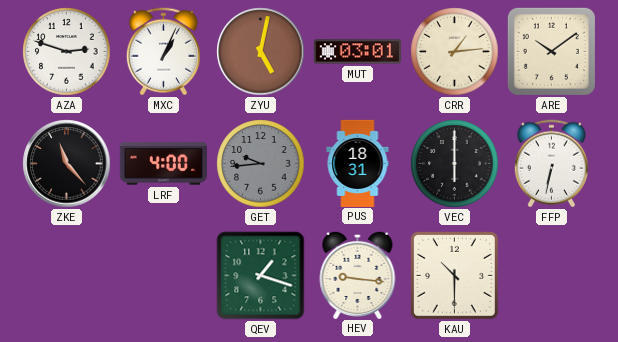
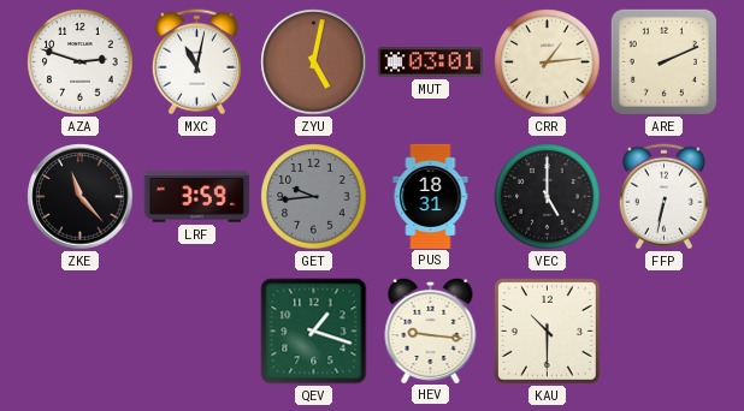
MXC: 1:04 -> 11:02 (196, 62)
ARE: 10:09 -> 2:11 (663, 61)
LRF: 4:00 -> 3:59 (196, 197)
VEC: 6:00 -> 5:00 (548, 197)
